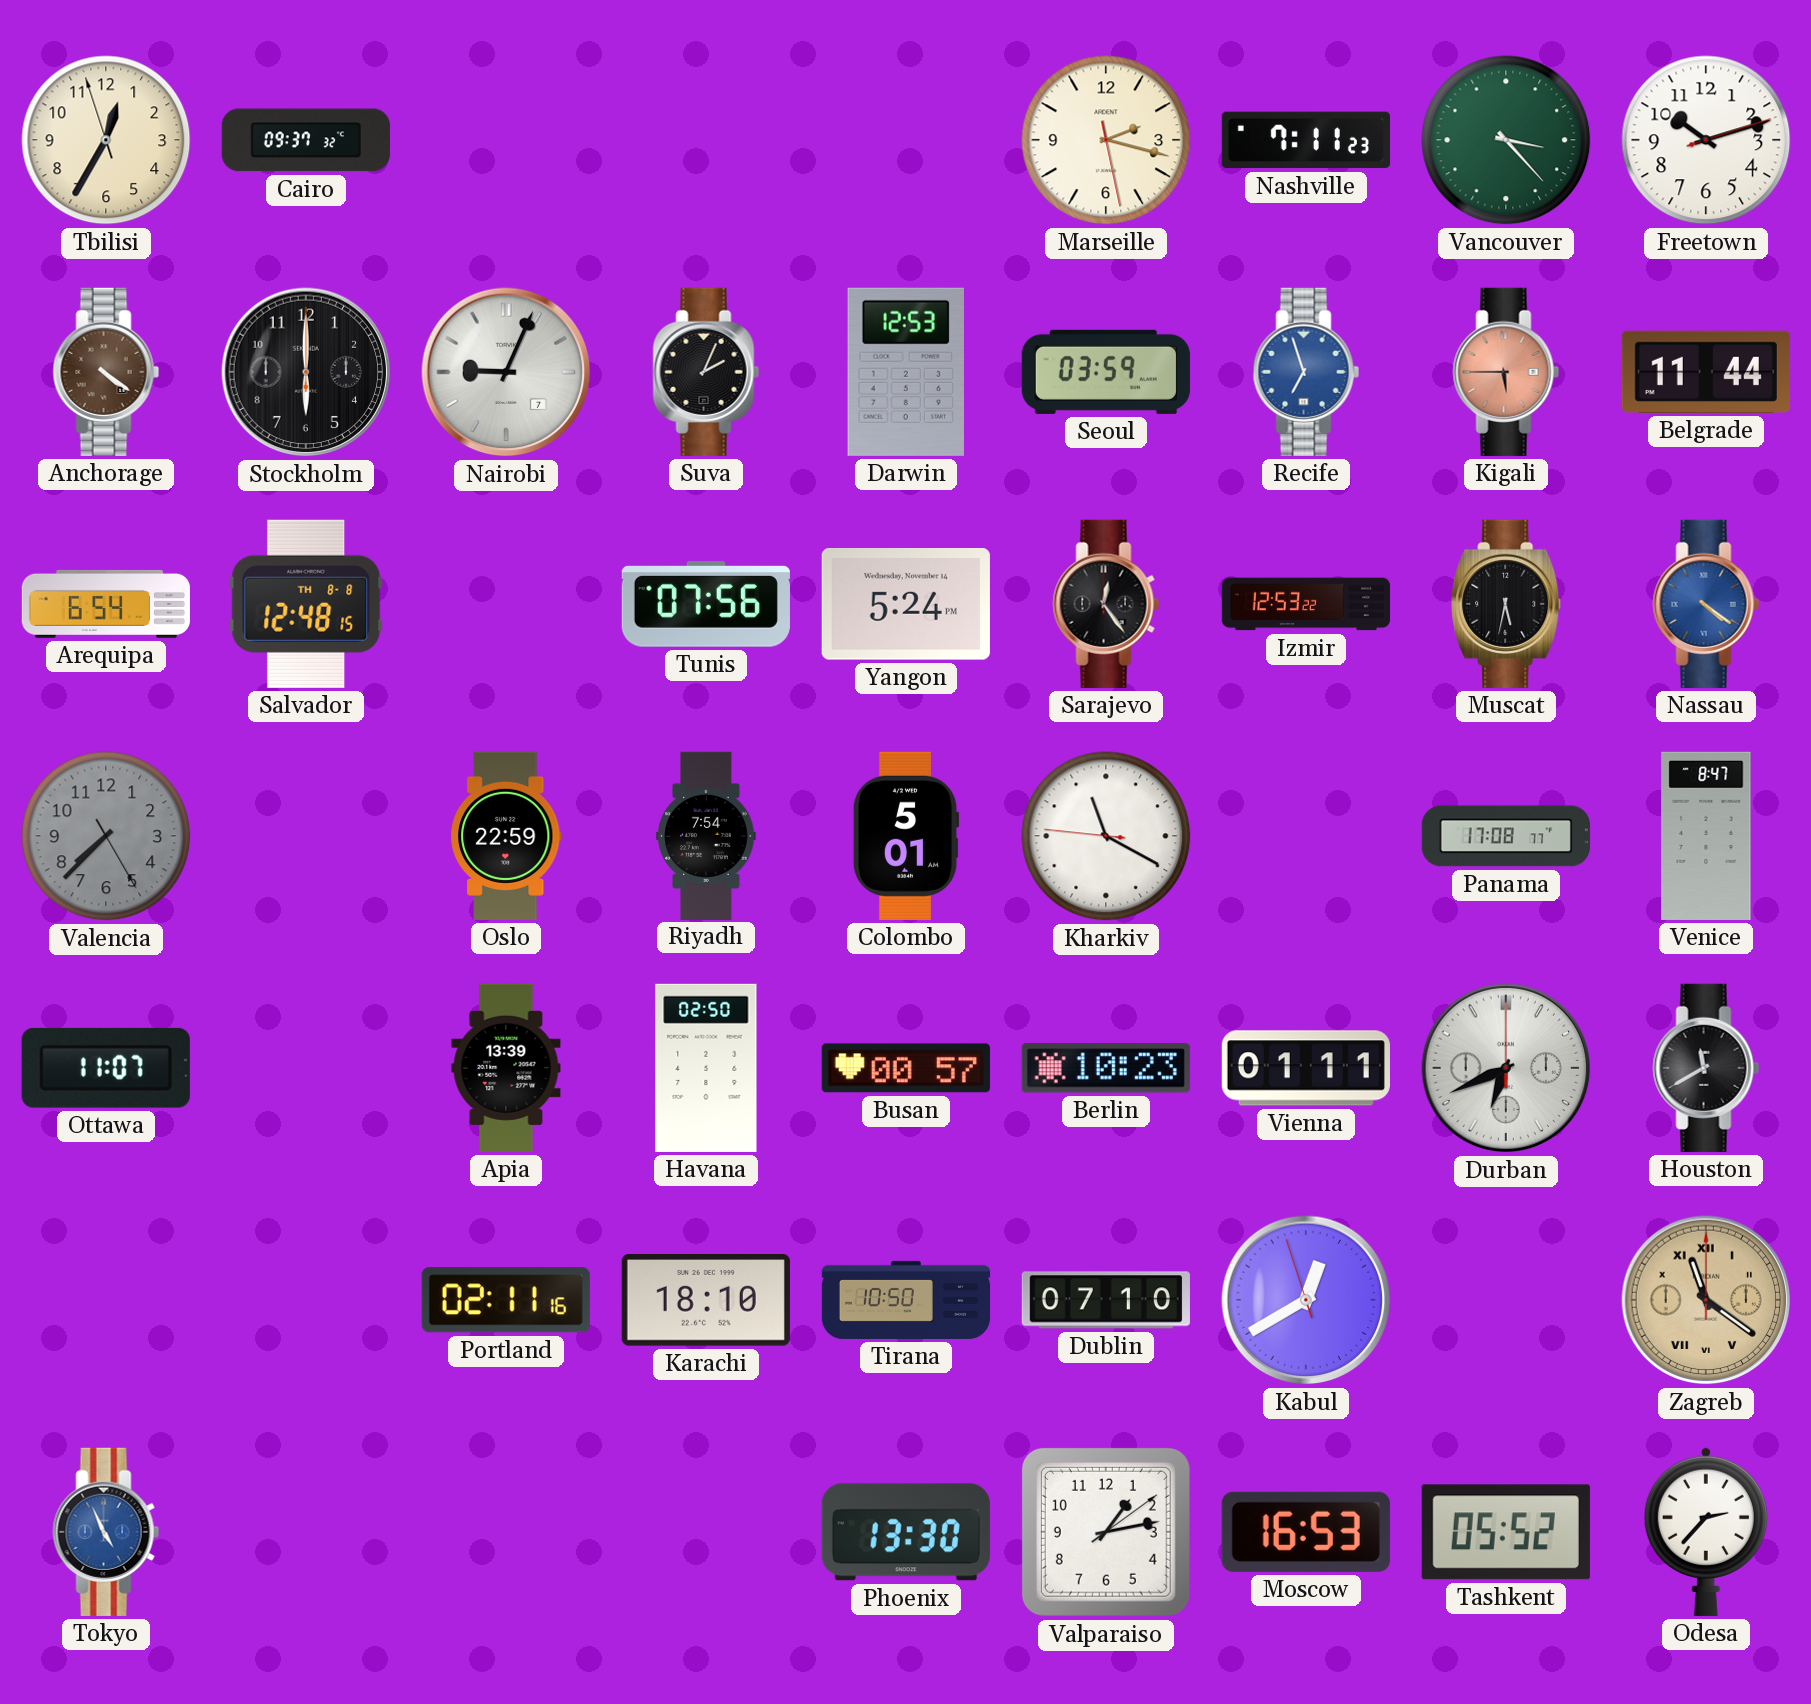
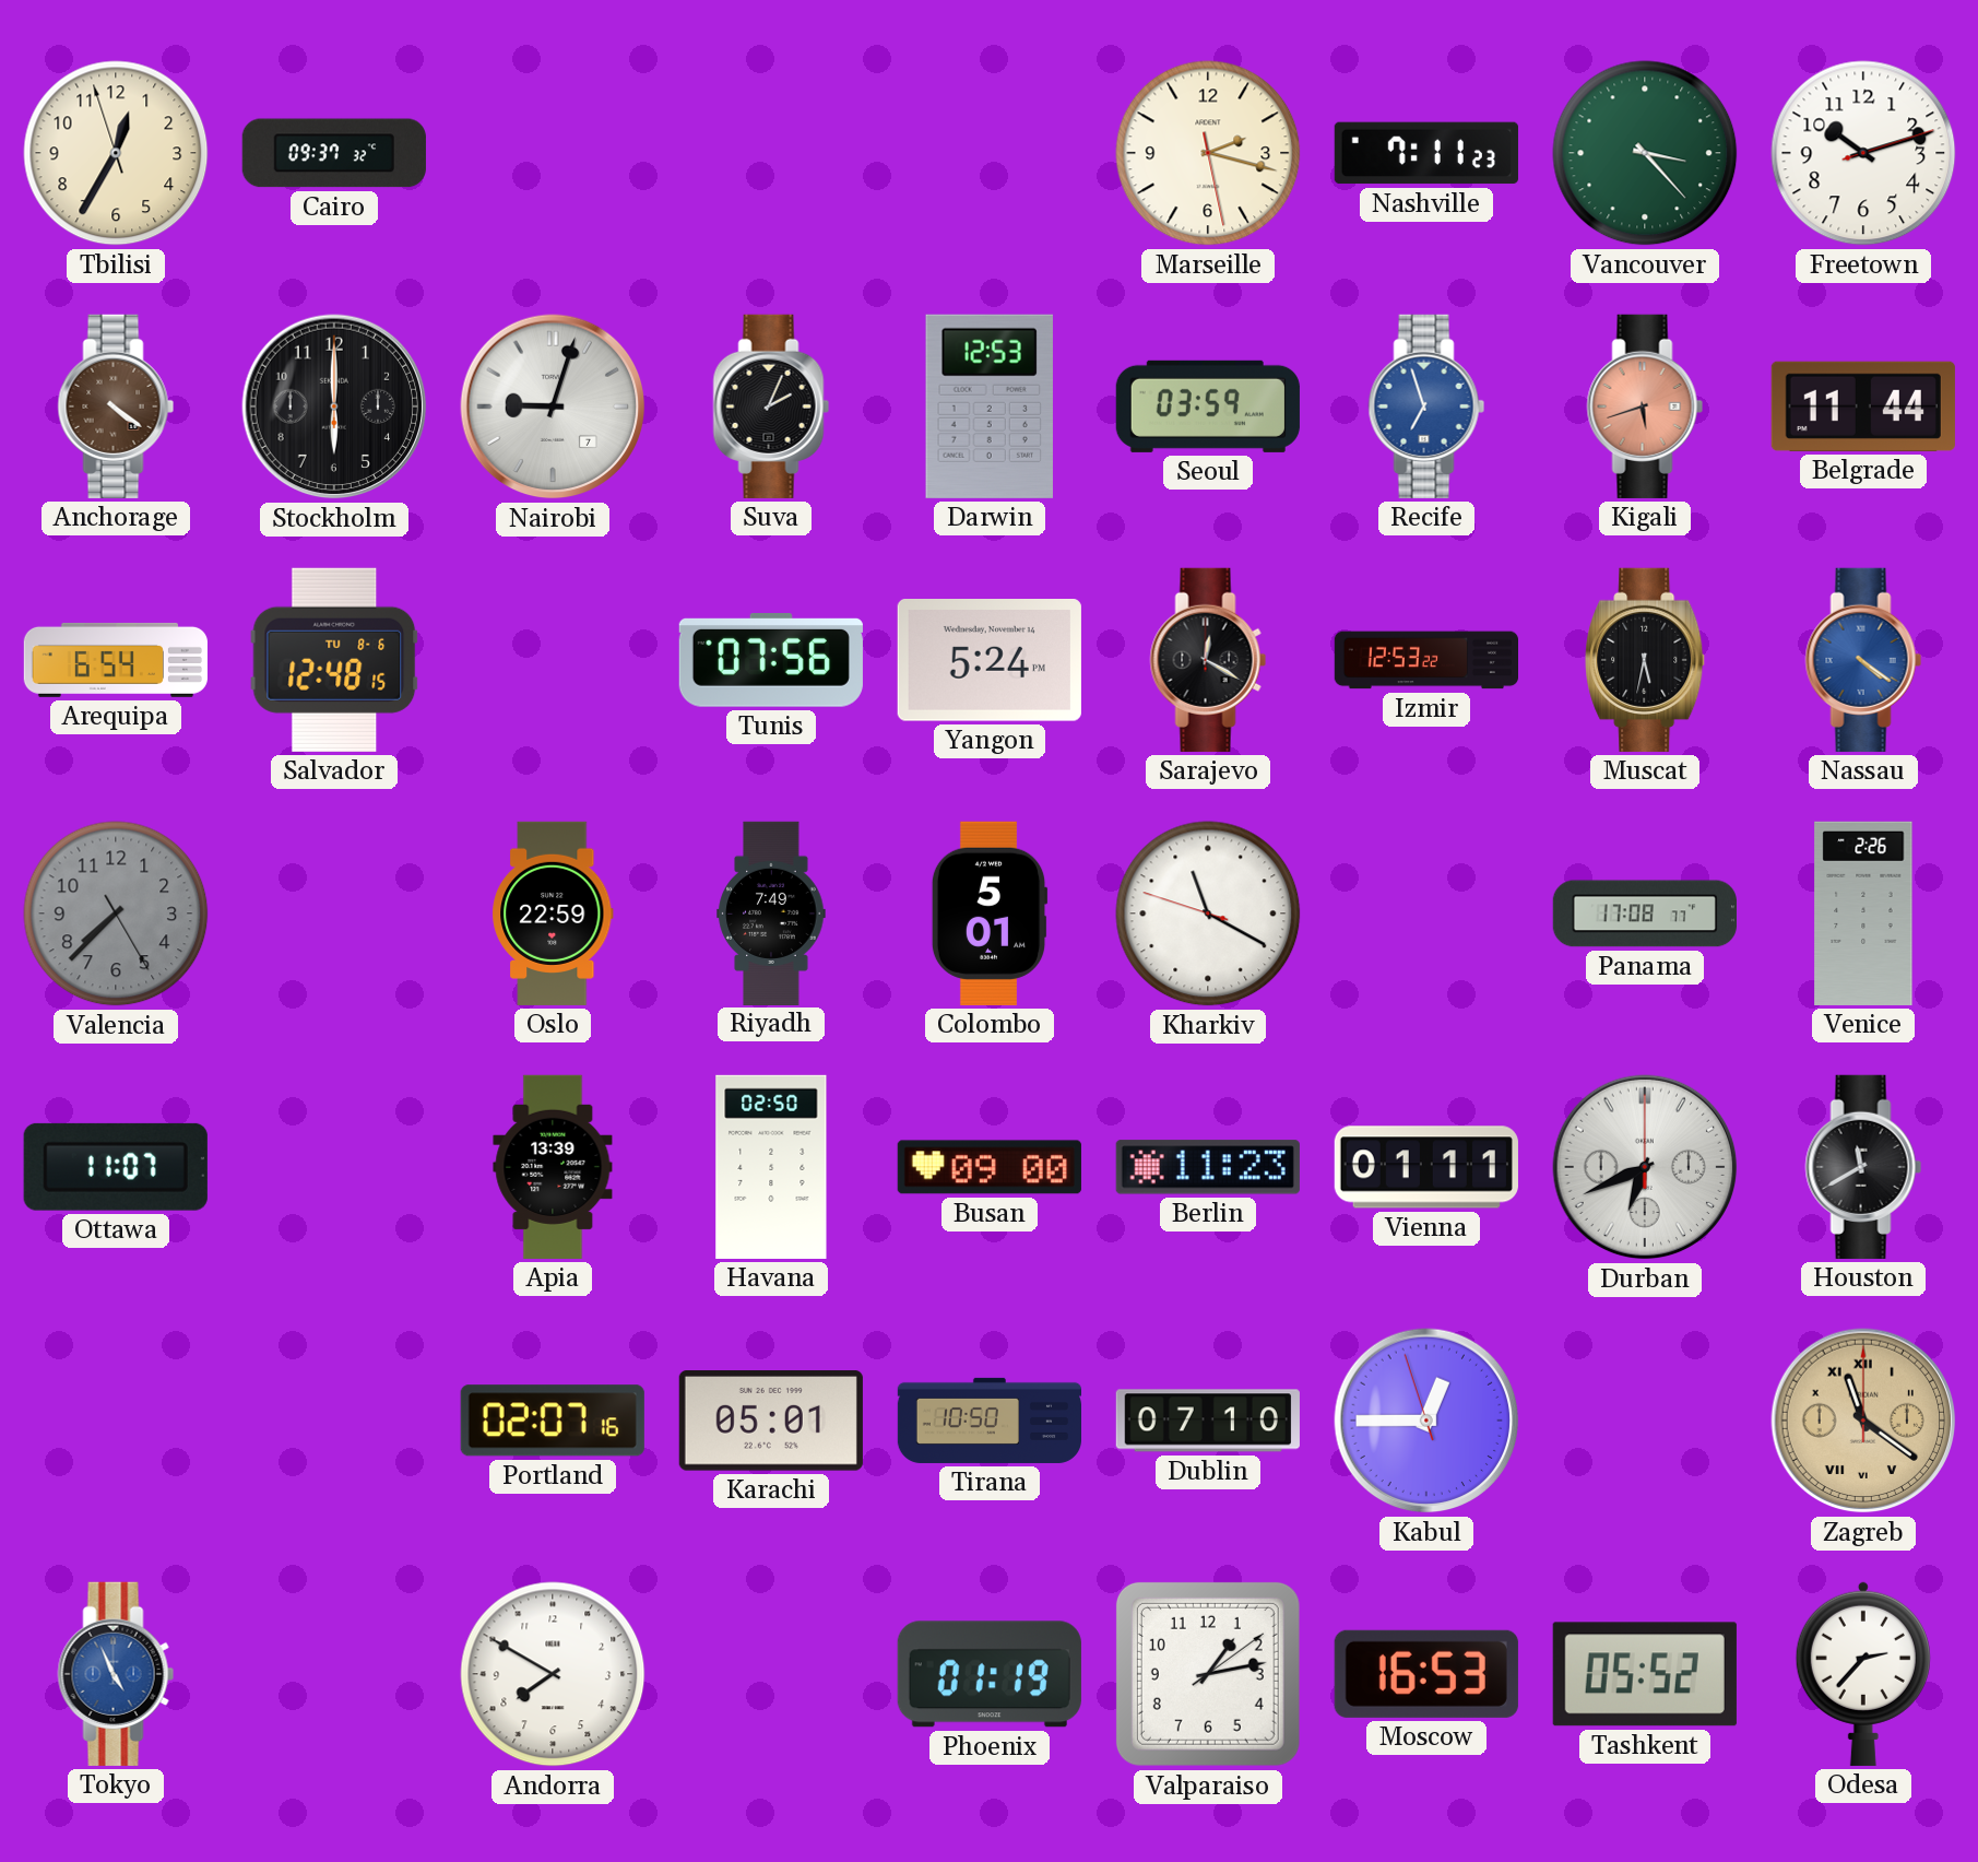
Nairobi: 9:04 -> 9:03 (553, 406)
Kigali: 5:45 -> 5:42 (1645, 406)
Salvador date: TH 8-8 -> TU 8-6 (334, 660)
Sarajevo: 12:24 -> 12:20 (1208, 660)
Riyadh: 7:54 -> 7:49 (771, 912)
Kharkiv: 11:19:46 -> 11:19:48 (1208, 914)
Venice: 8:47 -> 2:26 (1863, 914)
Busan: 00:57 -> 09:00 (990, 1167)
Berlin: 10:23 -> 11:23 (1208, 1167)
Portland: 02:11 -> 02:07 (553, 1421)
Karachi: 18:10 -> 05:01 (771, 1422)
Kabul: 12:39 -> 12:44 (1426, 1421)
Andorra: none -> 7:50 (553, 1674)
Phoenix: 13:30 -> 01:19 (990, 1674)
